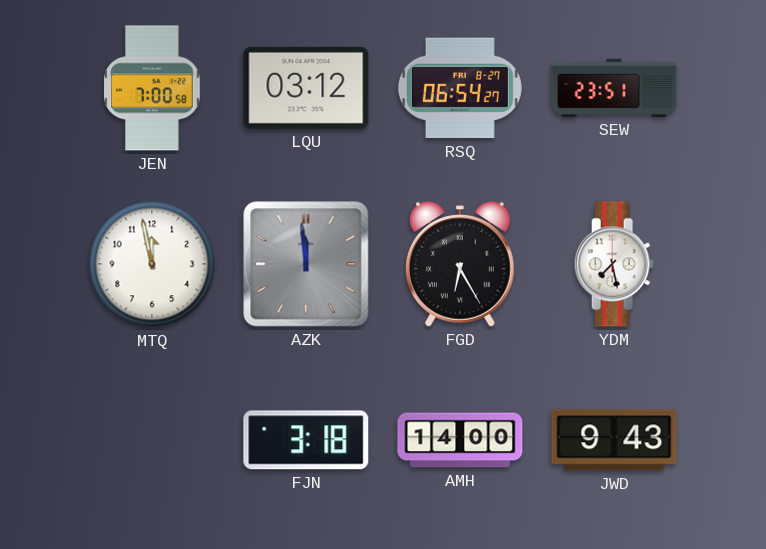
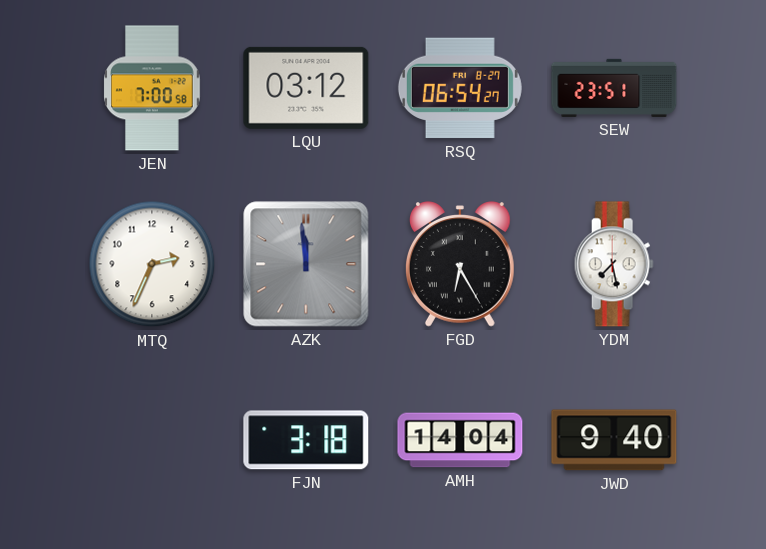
MTQ: 11:58 -> 2:34 (152, 264)
AMH: 14:00 -> 14:04 (460, 440)
JWD: 9:43 -> 9:40 (614, 440)
